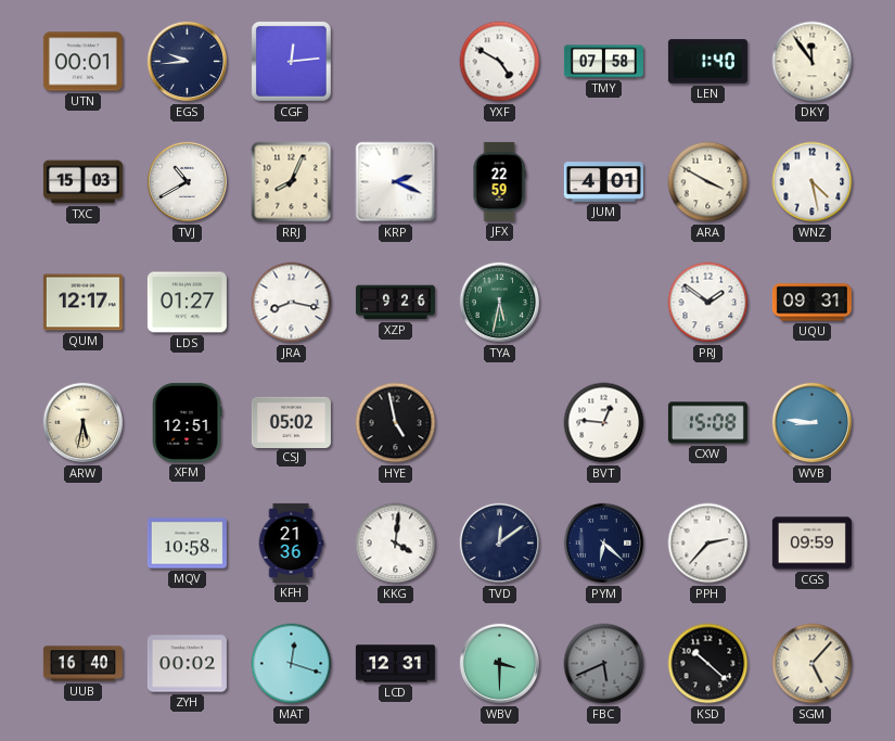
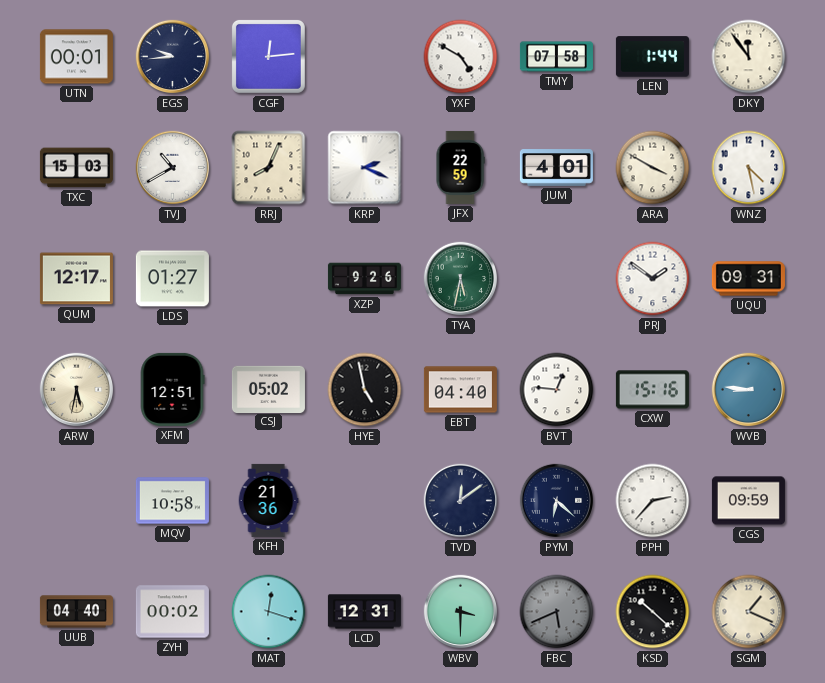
LEN: 1:40 -> 1:44 (652, 57)
JRA: 8:17 -> none (292, 303)
EBT: none -> 04:40 (460, 390)
CXW: 15:08 -> 15:16 (652, 390)
KKG: 4:01 -> none (396, 544)
UUB: 16:40 -> 04:40 (76, 612)
SGM: 5:07 -> 1:19 (749, 612)
